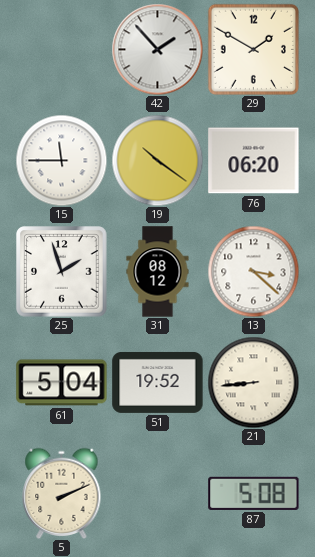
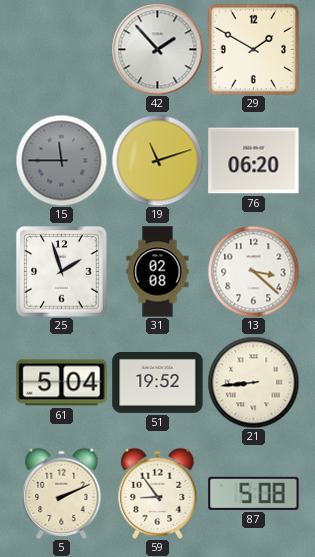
15 dial: white -> grey (61, 160)
19: 10:21 -> 11:12 (157, 160)
31: 08:12 -> 02:08 (158, 272)
59: none -> 8:54 (158, 493)
